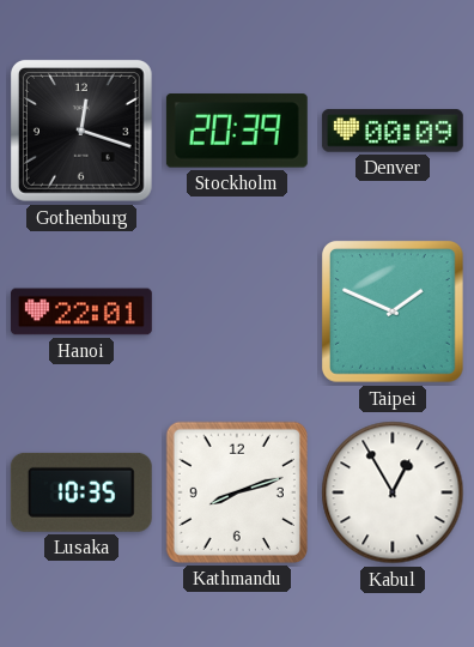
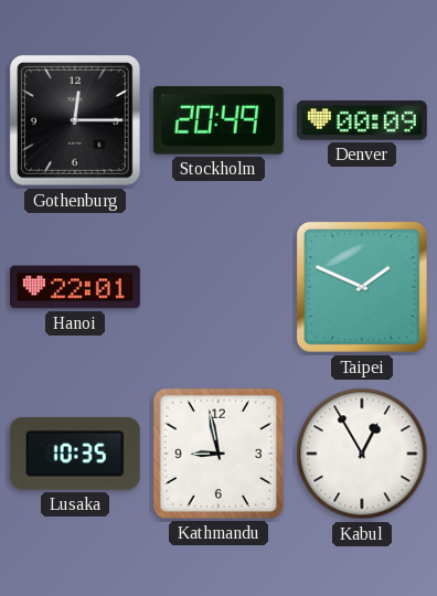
Gothenburg: 12:18 -> 12:15 (75, 120)
Stockholm: 20:39 -> 20:49 (218, 120)
Kathmandu: 8:12 -> 8:58 (218, 454)
